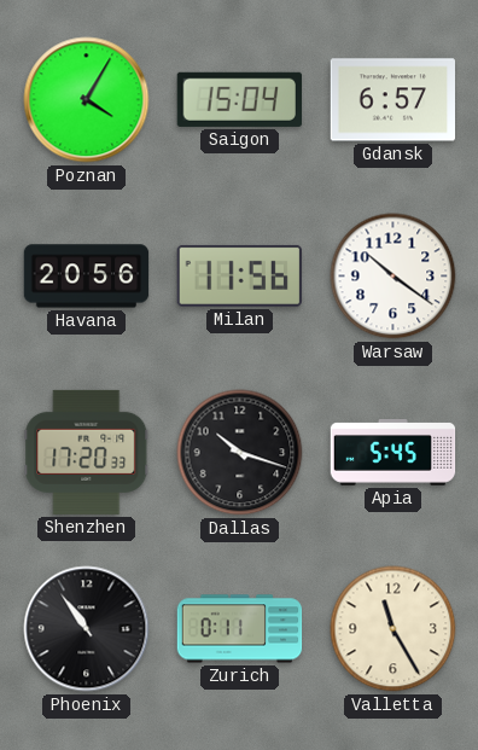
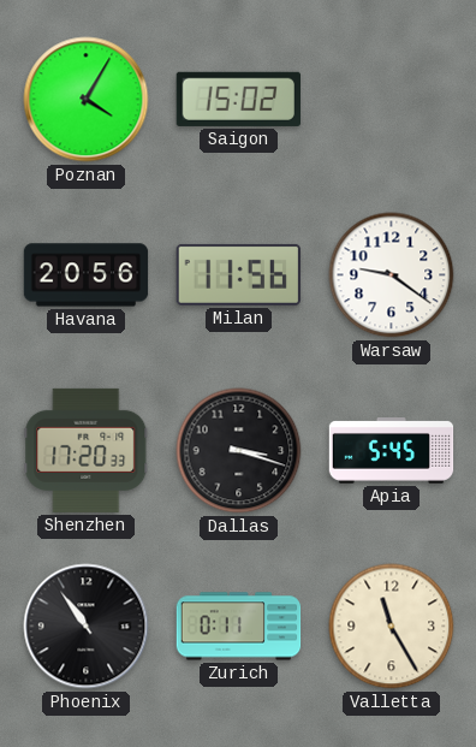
Saigon: 15:04 -> 15:02 (238, 99)
Gdansk: 6:57 -> none (394, 100)
Warsaw: 10:21 -> 9:21 (392, 275)
Dallas: 10:18 -> 3:18 (239, 451)
